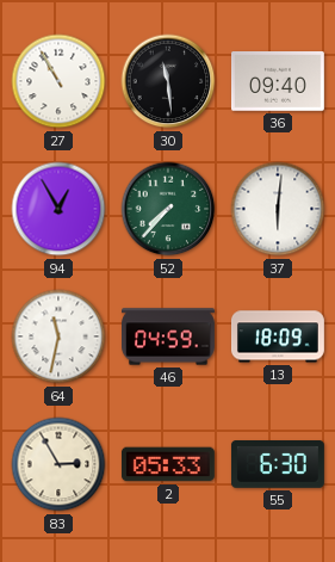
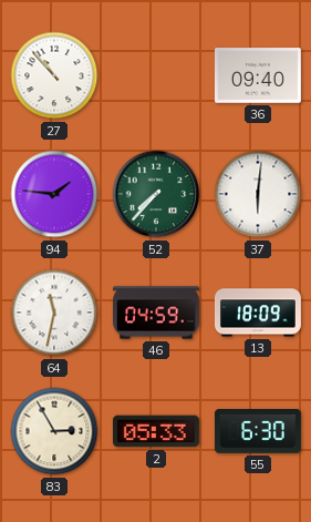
27: 10:55 -> 10:53 (54, 75)
30: 11:29 -> none (168, 81)
94: 12:55 -> 1:46 (54, 194)
